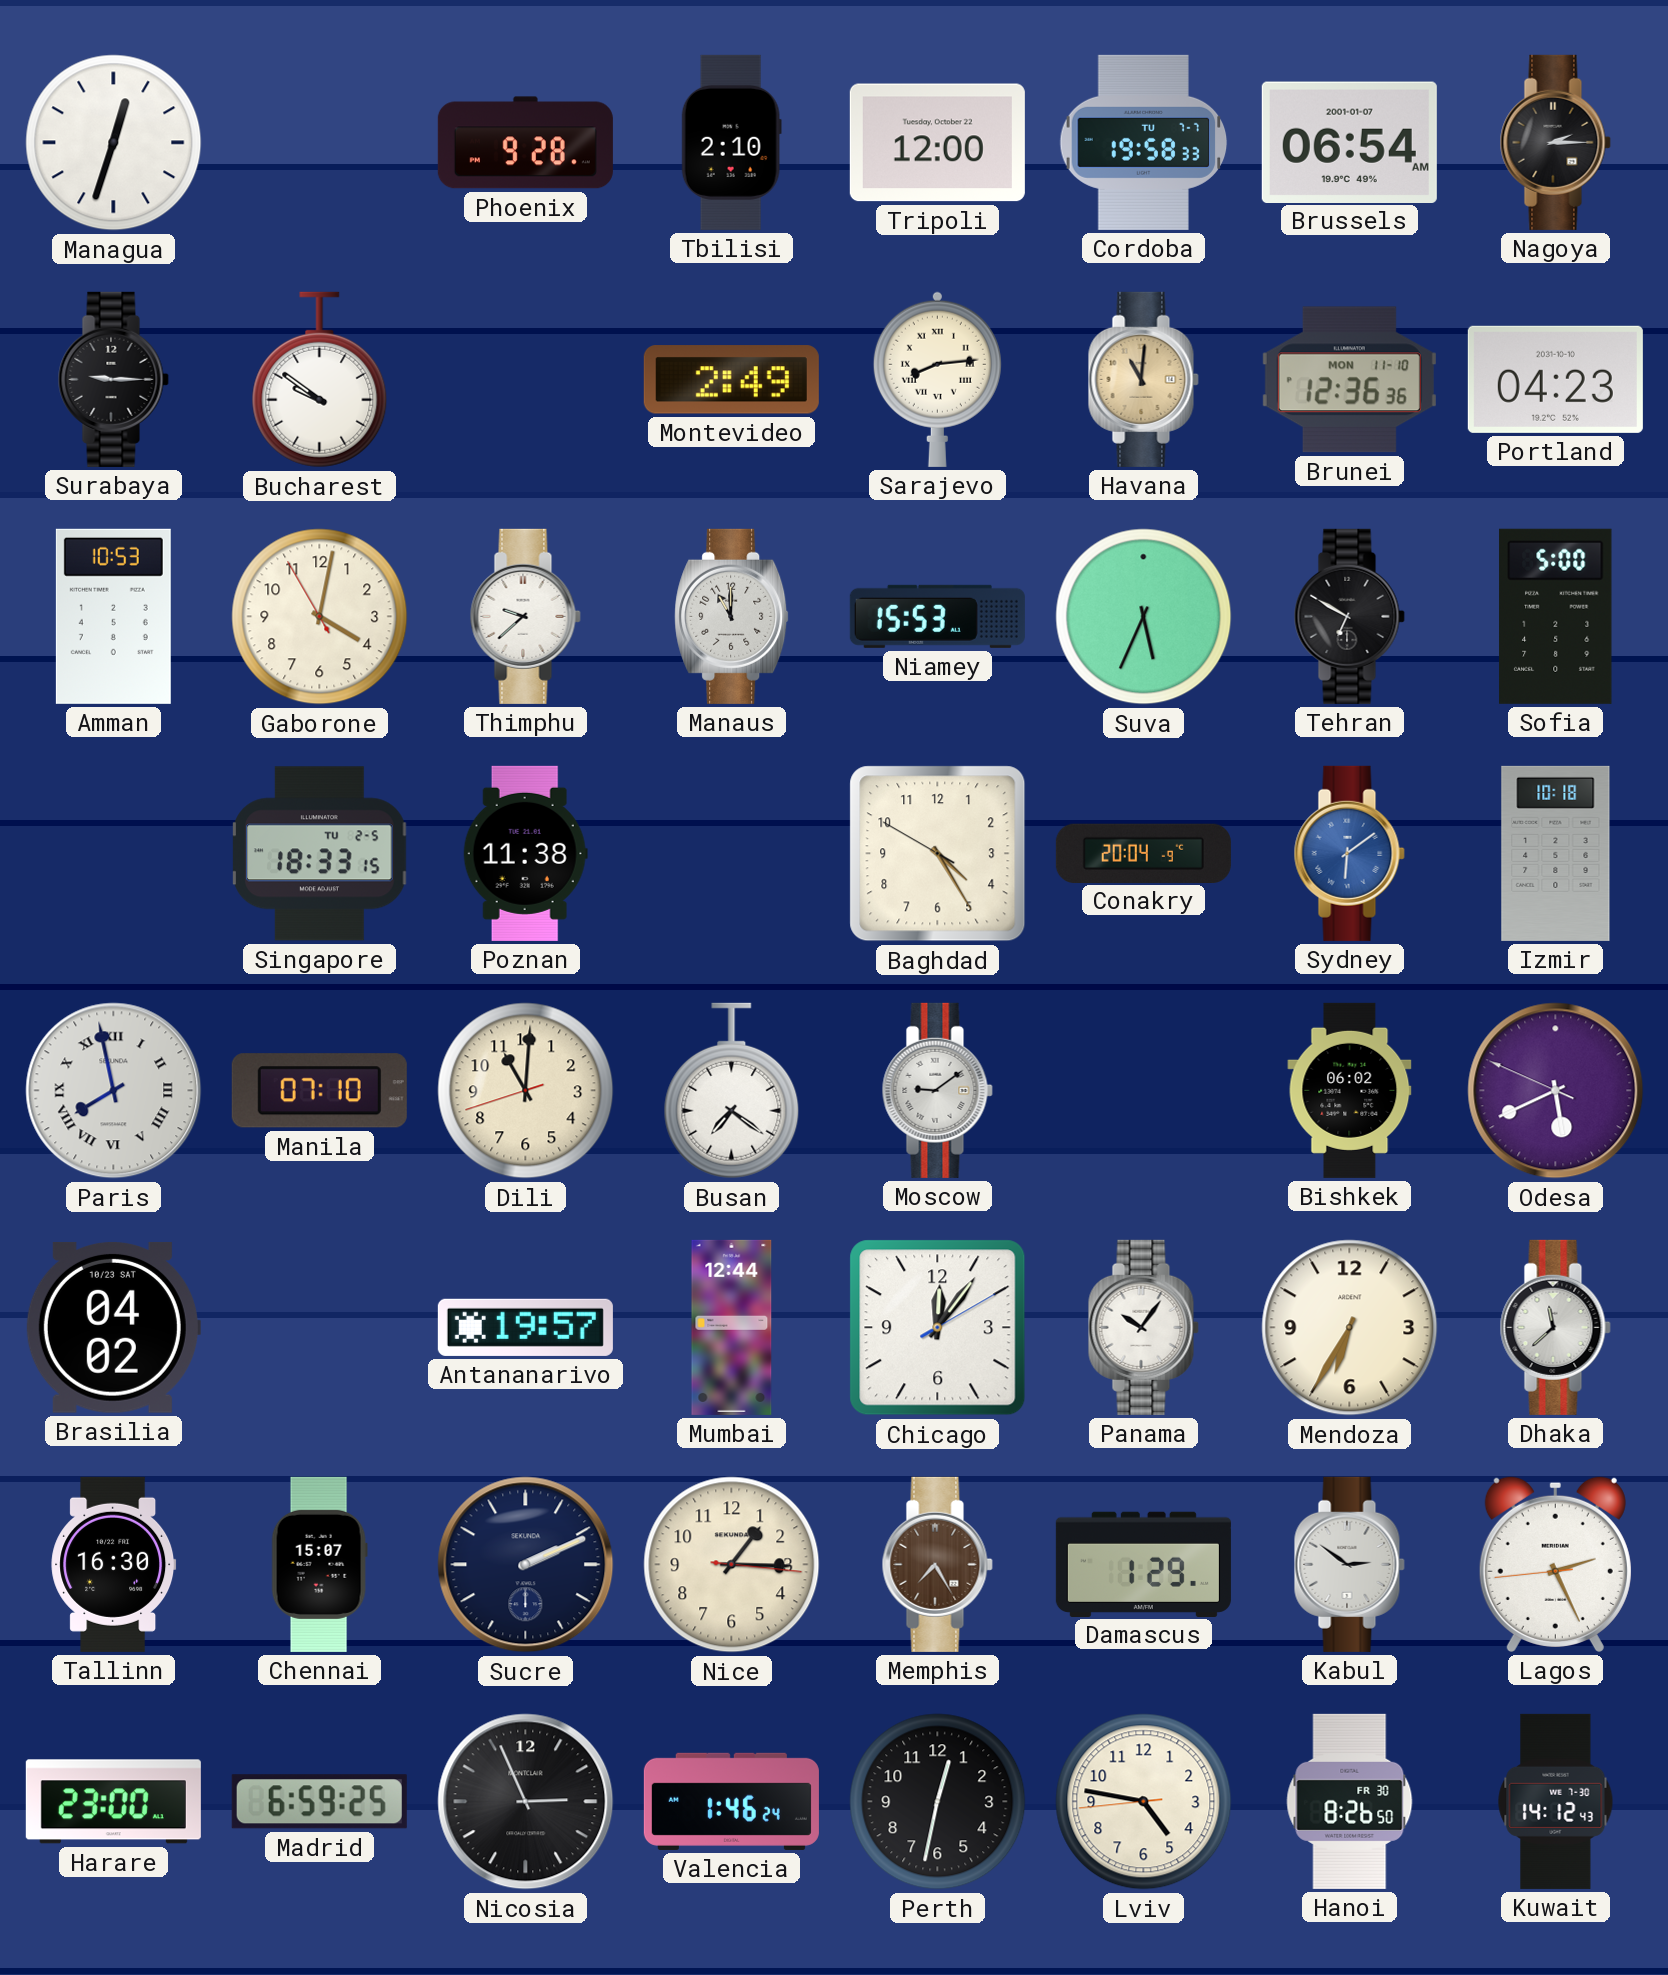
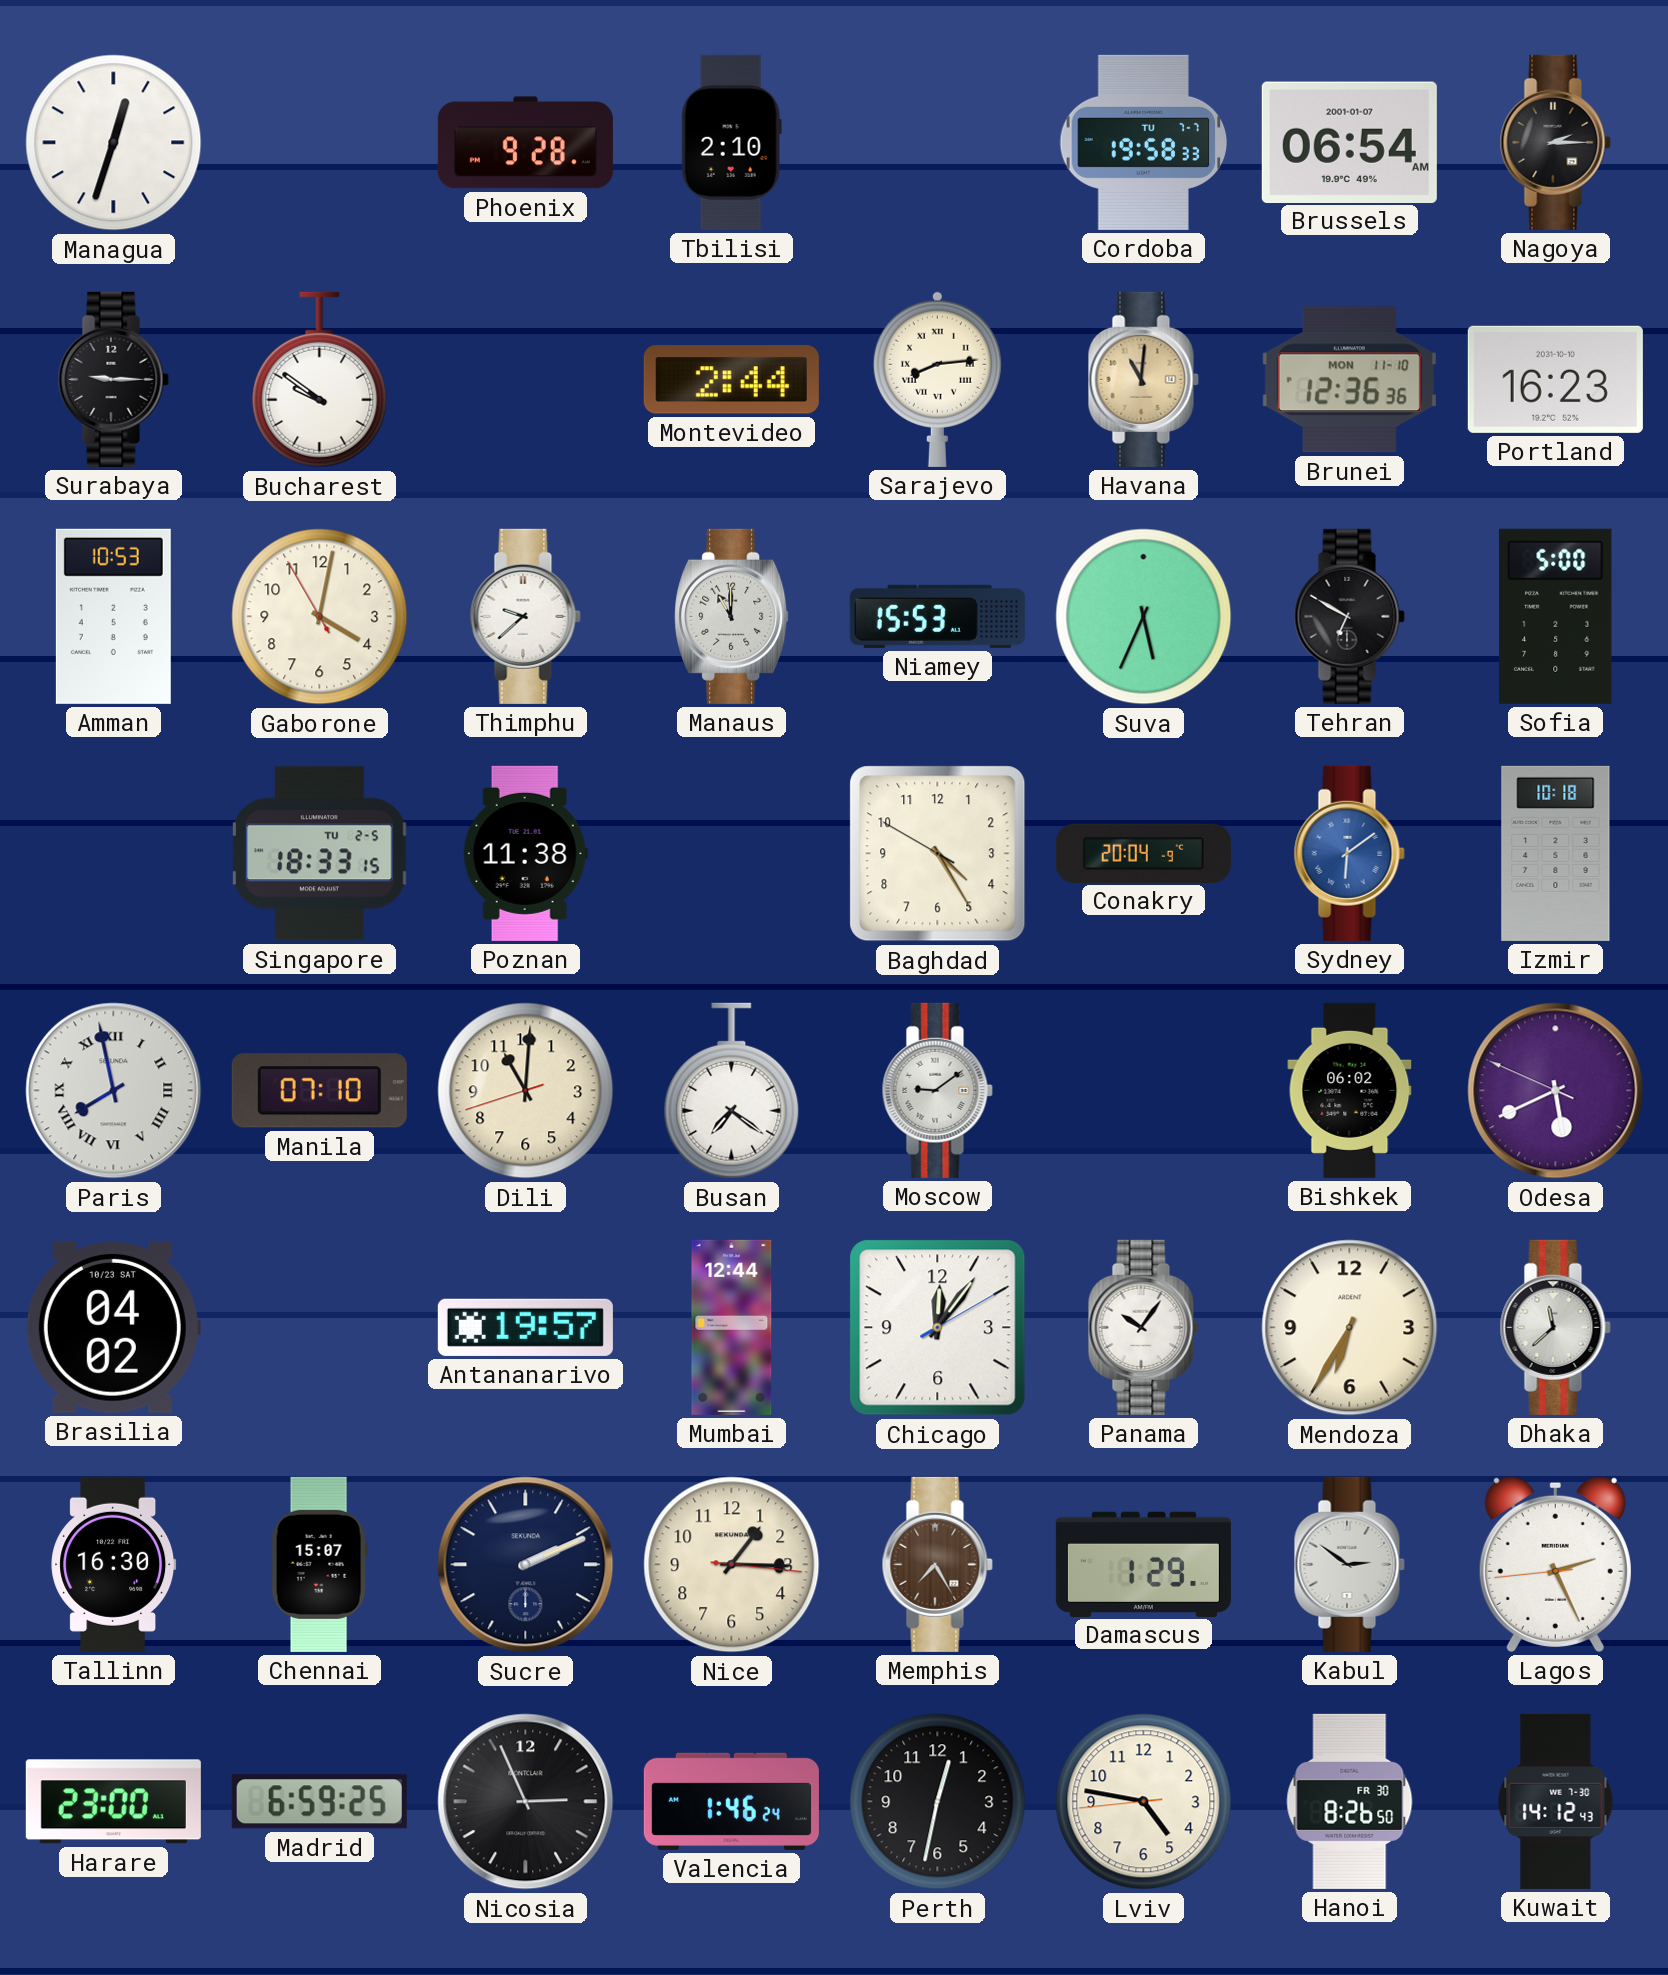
Tripoli: 12:00 -> none (937, 143)
Montevideo: 2:49 -> 2:44 (731, 380)
Portland: 04:23 -> 16:23 (1555, 379)
